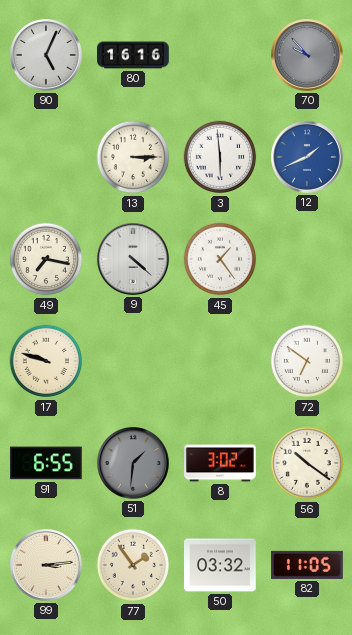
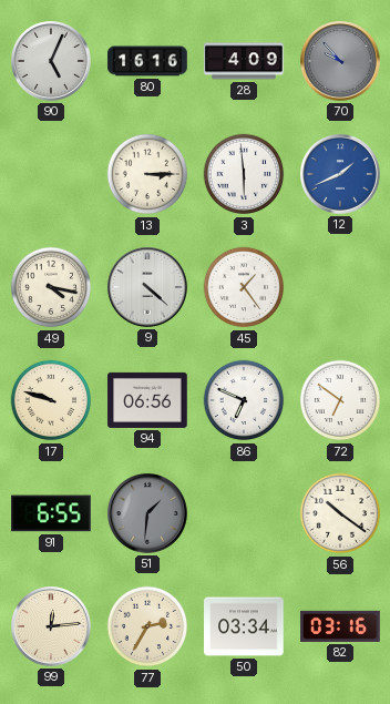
28: none -> 4:09 (244, 61)
49: 7:17 -> 4:17 (51, 287)
94: none -> 06:56 (147, 400)
86: none -> 6:49 (244, 400)
8: 3:02 -> none (220, 463)
99: 3:14 -> 12:14 (52, 628)
77: 1:54 -> 2:35 (147, 626)
50: 03:32 -> 03:34 (244, 626)
82: 11:05 -> 03:16 (340, 626)
